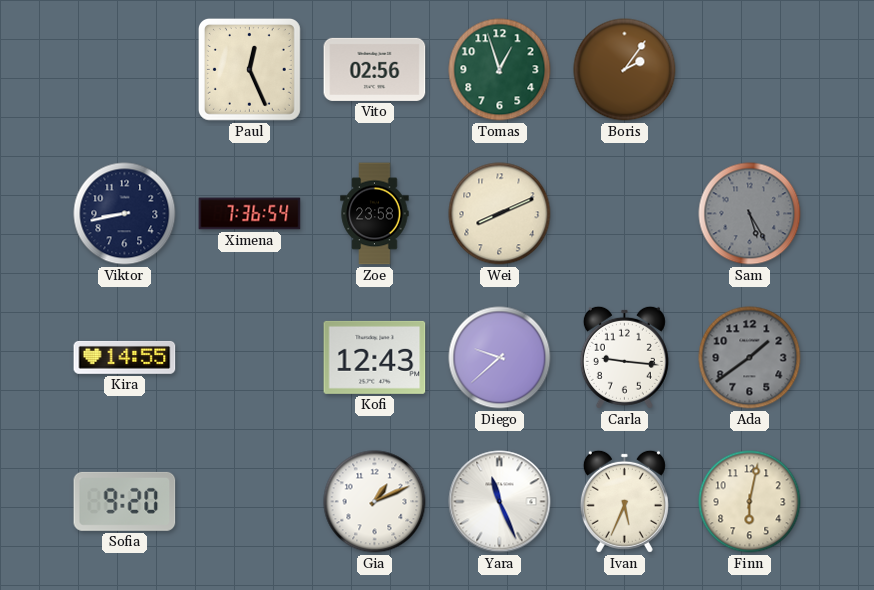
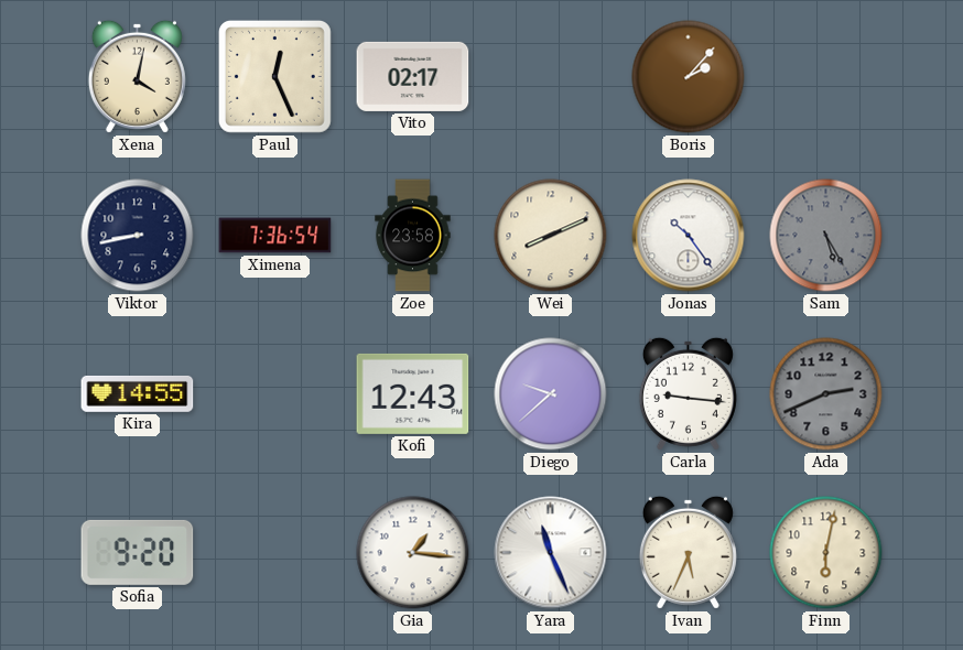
Xena: none -> 4:02 (137, 76)
Vito: 02:56 -> 02:17 (413, 76)
Tomas: 12:57 -> none (500, 70)
Boris: 2:06 -> 2:07 (689, 77)
Jonas: none -> 10:24 (689, 236)
Ada: 1:39 -> 2:41 (826, 394)
Gia: 1:11 -> 1:16 (413, 553)
